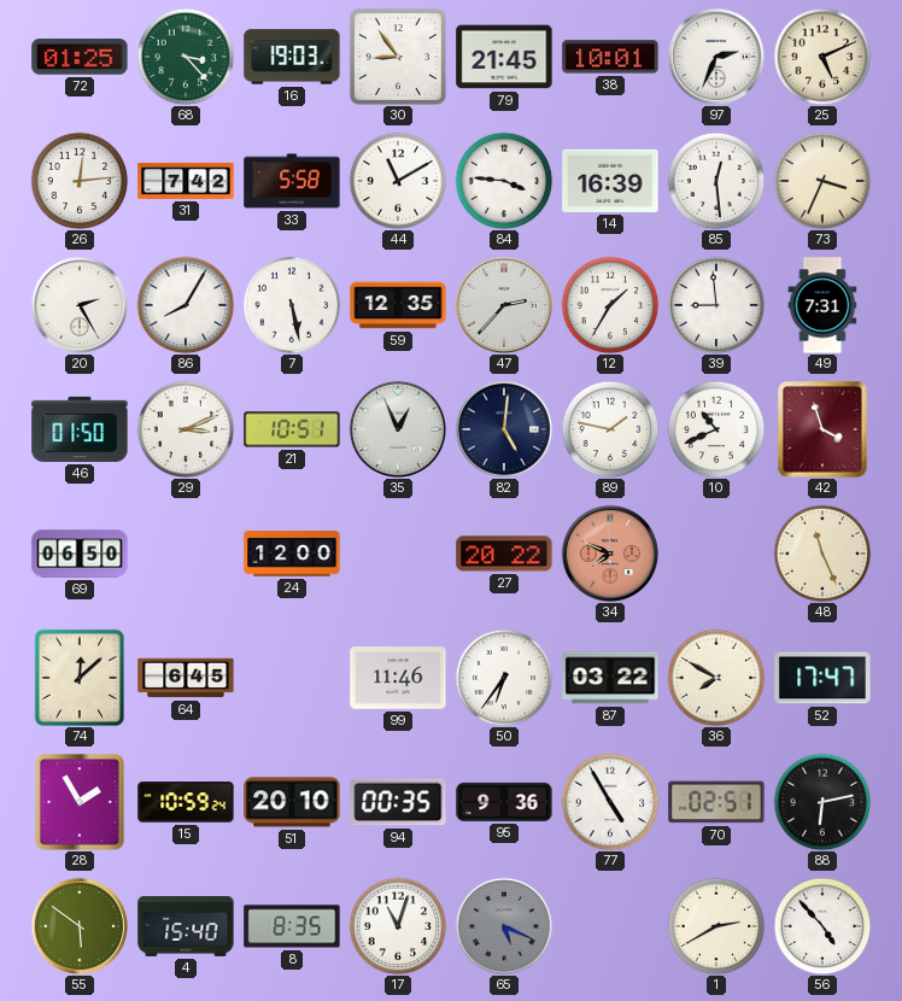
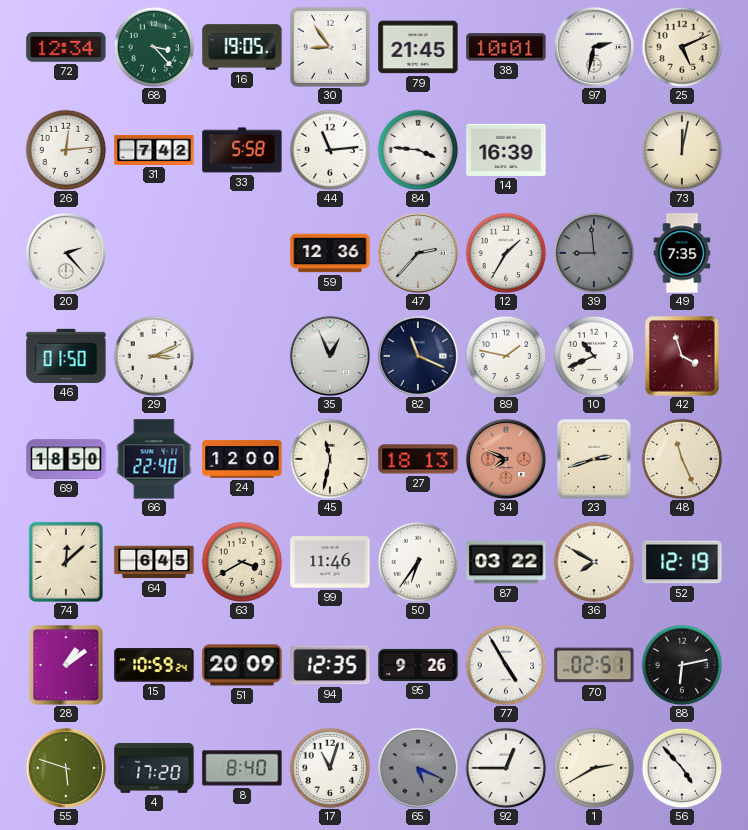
72: 01:25 -> 12:34 (66, 47)
16: 19:03 -> 19:05 (242, 47)
97: 2:34 -> 2:32 (593, 46)
44: 11:10 -> 11:14 (330, 150)
85: 12:29 -> none (716, 181)
73: 3:34 -> 12:02 (682, 150)
20: 2:25 -> 2:23 (65, 252)
86: 8:05 -> none (186, 305)
7: 5:28 -> none (292, 305)
59: 12:35 -> 12:36 (330, 253)
39 dial: white -> grey (594, 253)
49: 7:31 -> 7:35 (682, 253)
21: 10:51 -> none (292, 429)
82: 5:01 -> 11:19 (417, 355)
69: 06:50 -> 18:50 (66, 459)
66: none -> 22:40 (154, 459)
45: none -> 11:32 (330, 459)
27: 20:22 -> 18:13 (418, 459)
23: none -> 2:42 (595, 460)
63: none -> 3:40 (242, 562)
52: 17:47 -> 12:19 (682, 562)
28: 1:55 -> 1:09 (66, 665)
51: 20:10 -> 20:09 (242, 665)
94: 00:35 -> 12:35 (330, 665)
95: 9:36 -> 9:26 (418, 665)
55: 5:51 -> 5:48 (65, 767)
4: 15:40 -> 17:20 (154, 769)
8: 8:35 -> 8:40 (242, 768)
92: none -> 12:45 (506, 768)
